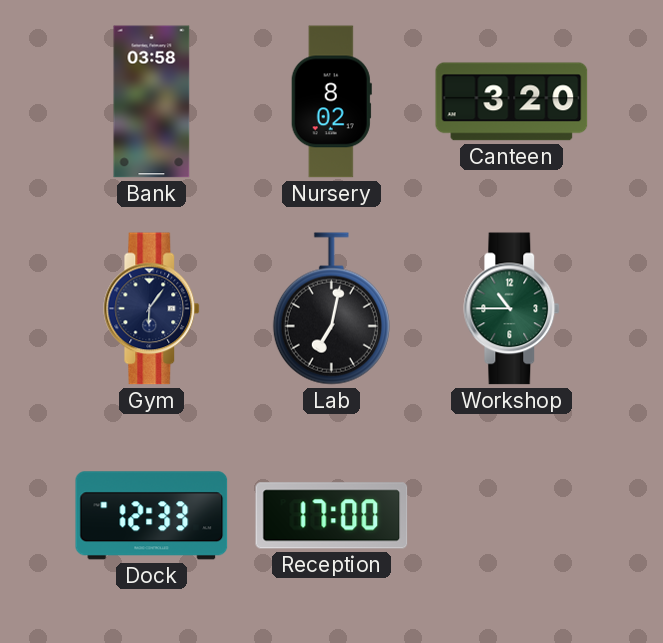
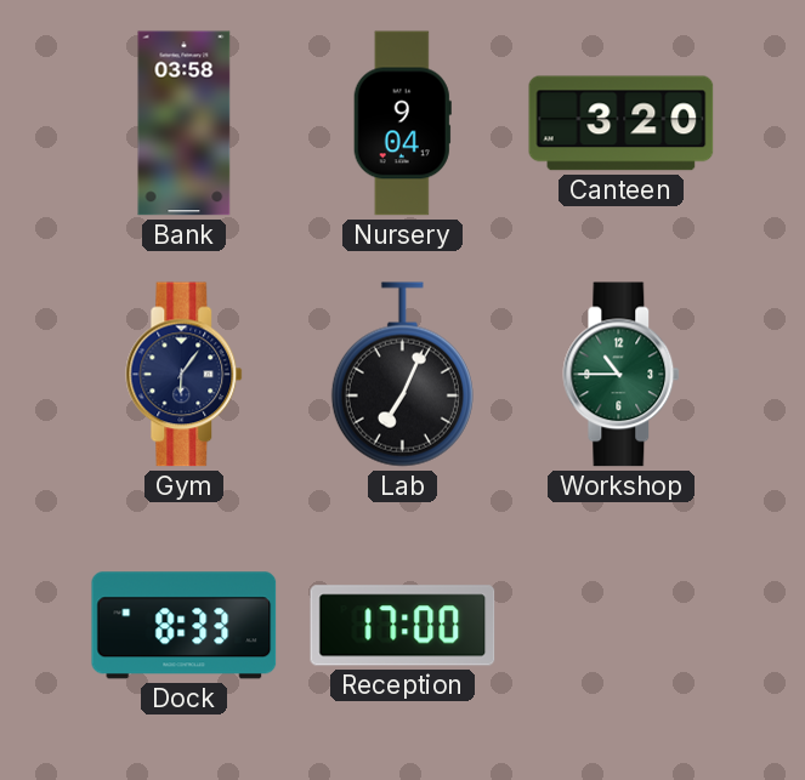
Nursery: 8:02 -> 9:04 (402, 124)
Lab: 7:02 -> 7:04 (402, 375)
Dock: 12:33 -> 8:33 (185, 626)
